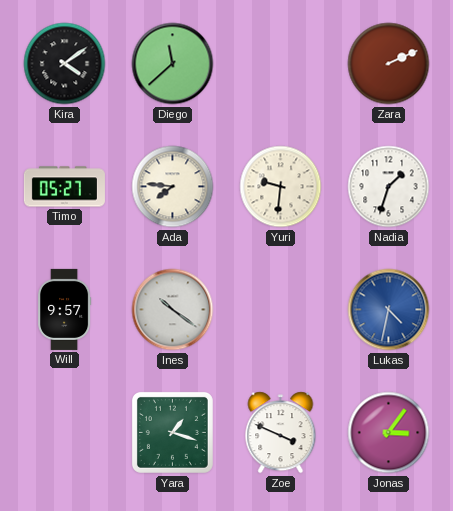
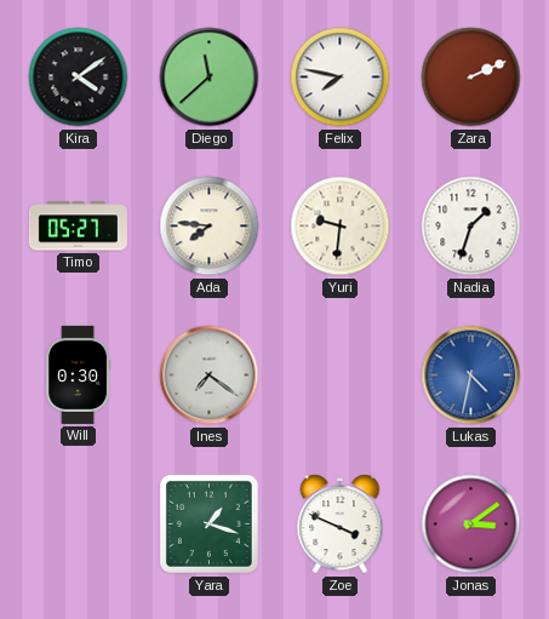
Felix: none -> 7:47 (341, 78)
Will: 9:57 -> 0:30 (79, 374)
Ines: 10:21 -> 7:21 (210, 376)
Jonas: 3:06 -> 3:09 (471, 525)
